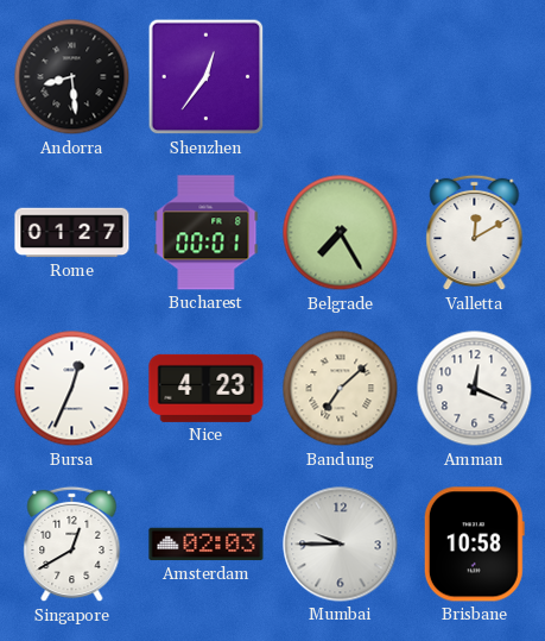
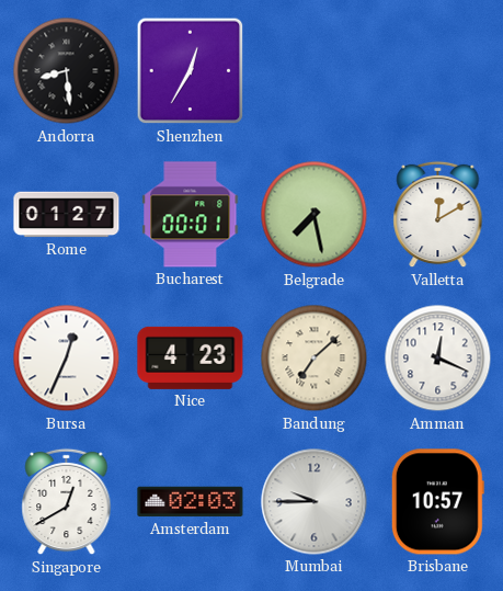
Shenzhen: 12:36 -> 12:35 (191, 71)
Belgrade: 7:25 -> 7:28 (315, 215)
Brisbane: 10:58 -> 10:57 (437, 502)
